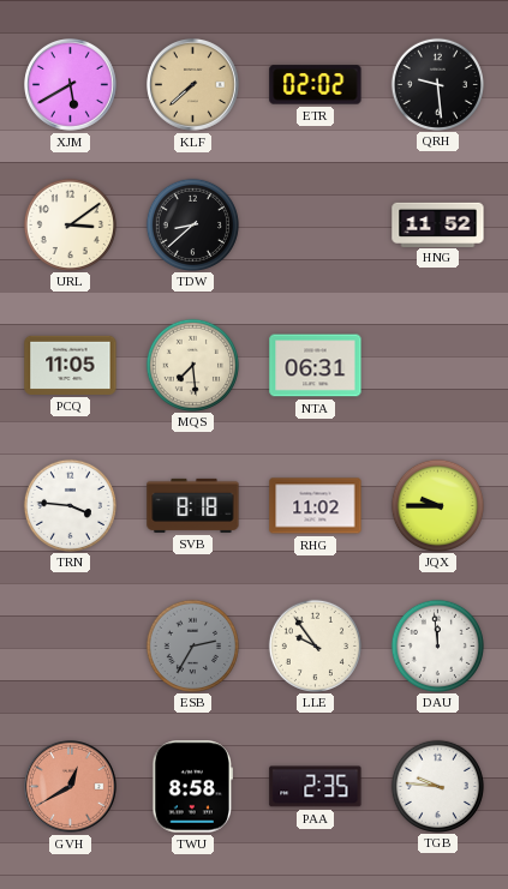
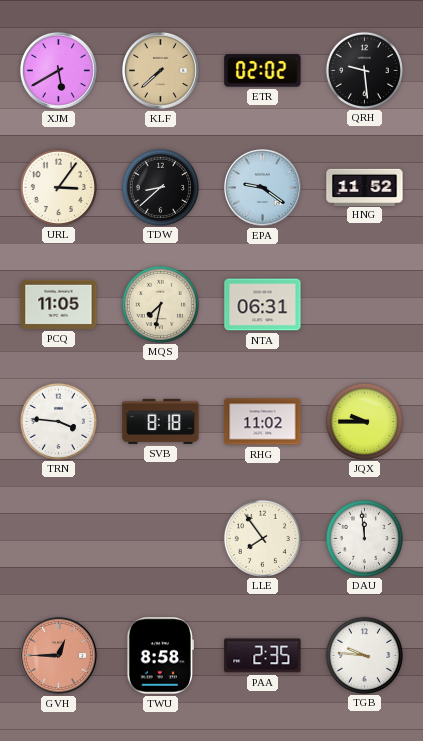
URL: 3:09 -> 3:06 (58, 187)
EPA: none -> 9:21 (263, 188)
MQS: 7:29 -> 7:32 (160, 304)
ESB: 2:35 -> none (192, 645)
LLE: 9:54 -> 7:54 (262, 538)
GVH: 12:40 -> 12:45 (59, 656)
